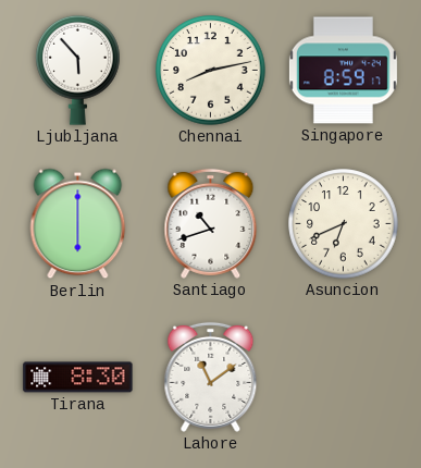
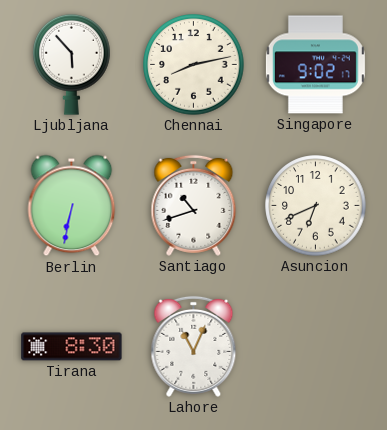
Singapore: 8:59 -> 9:02 (315, 65)
Berlin: 6:00 -> 6:32 (72, 206)
Lahore: 11:09 -> 11:04 (194, 346)
